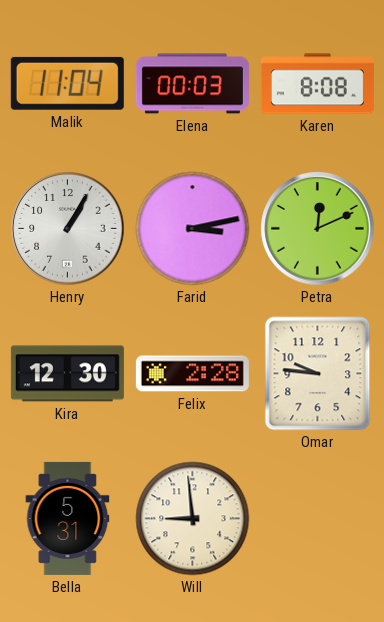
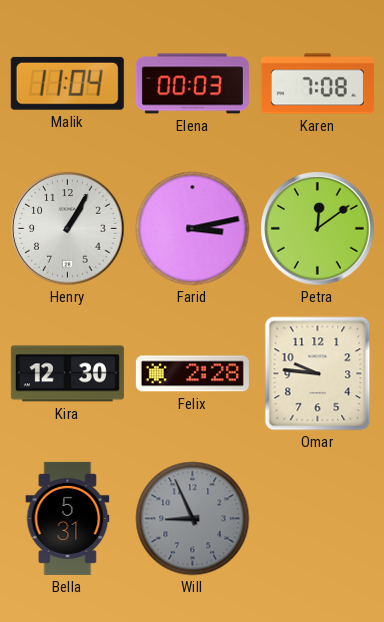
Karen: 8:08 -> 7:08 (317, 84)
Petra: 12:11 -> 12:09 (318, 229)
Will: 8:59 -> 8:56 (193, 519)
Will dial: cream -> grey (193, 519)
